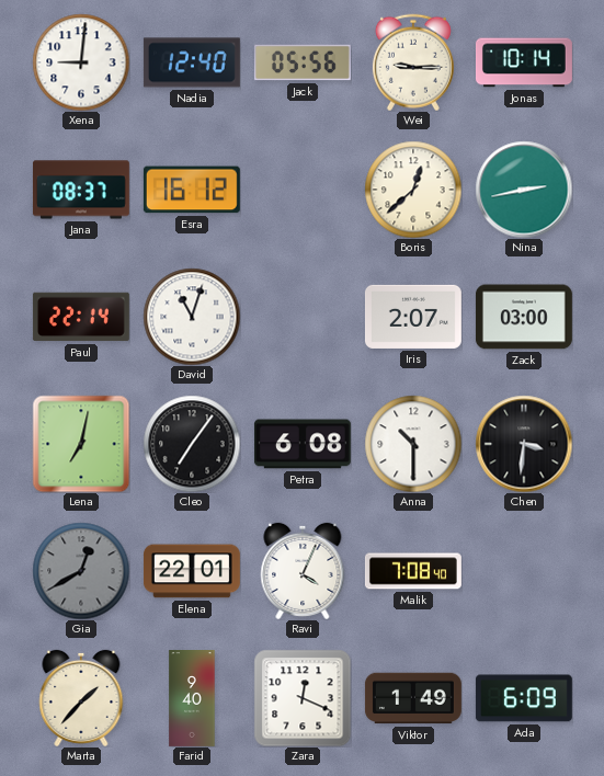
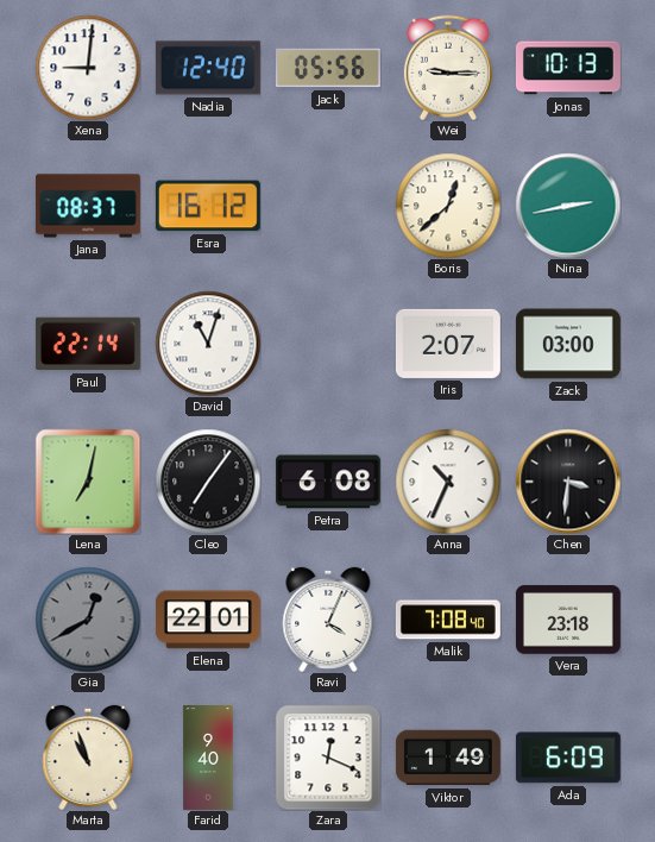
Jonas: 10:14 -> 10:13 (568, 68)
Anna: 10:30 -> 10:34 (448, 482)
Vera: none -> 23:18 (568, 620)
Marta: 1:37 -> 10:57 (88, 758)
